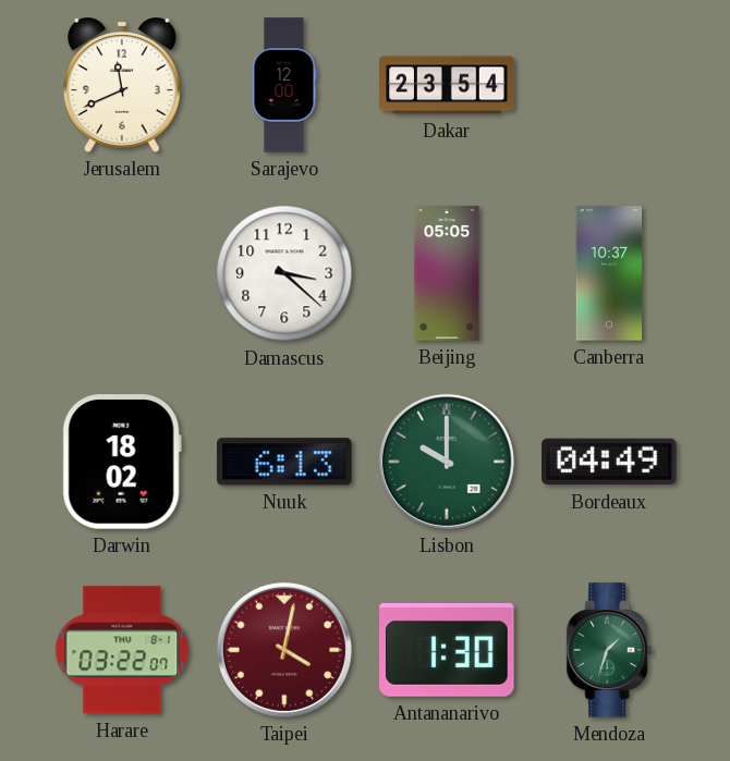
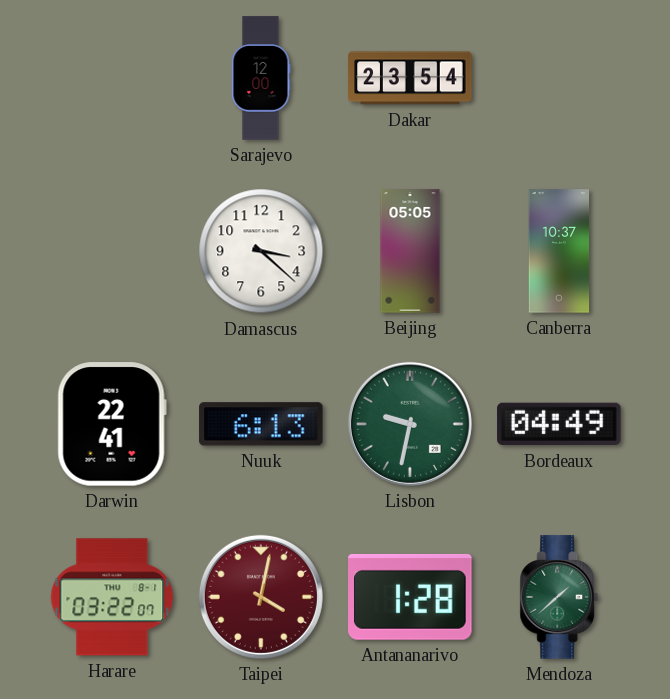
Jerusalem: 11:41 -> none (122, 86)
Darwin: 18:02 -> 22:41 (112, 424)
Lisbon: 10:00 -> 9:32 (410, 424)
Antananarivo: 1:30 -> 1:28 (410, 597)
Mendoza: 1:33 -> 1:38 (559, 597)
